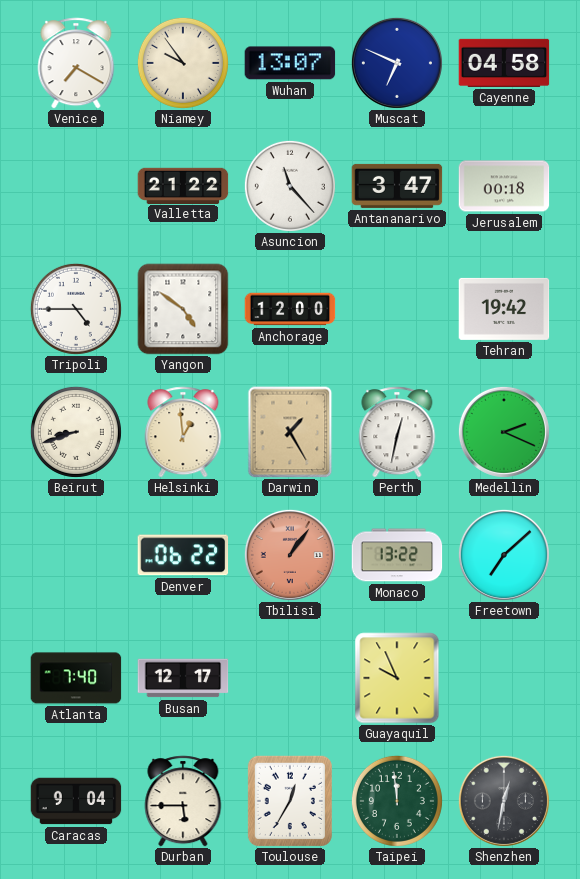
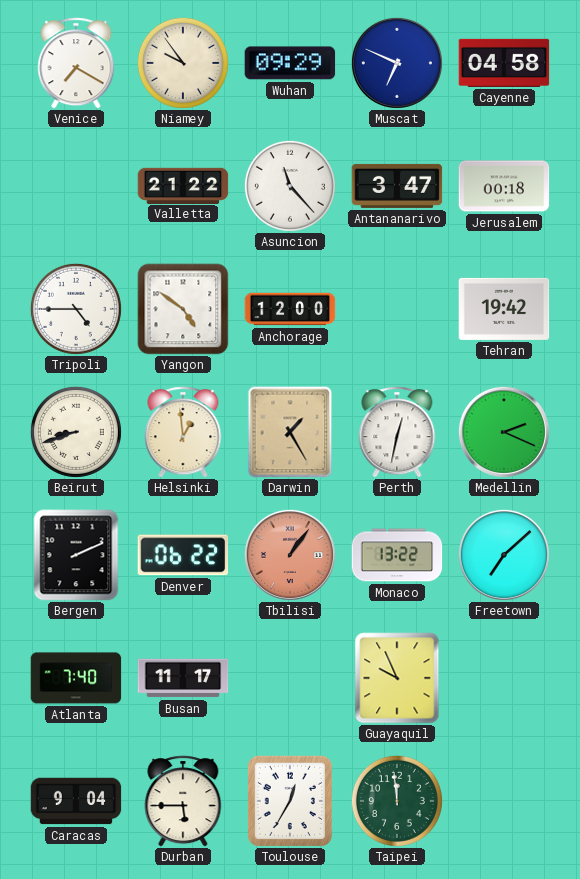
Wuhan: 13:07 -> 09:29 (290, 63)
Bergen: none -> 2:11 (76, 555)
Busan: 12:17 -> 11:17 (183, 678)
Shenzhen: 12:32 -> none (504, 801)
